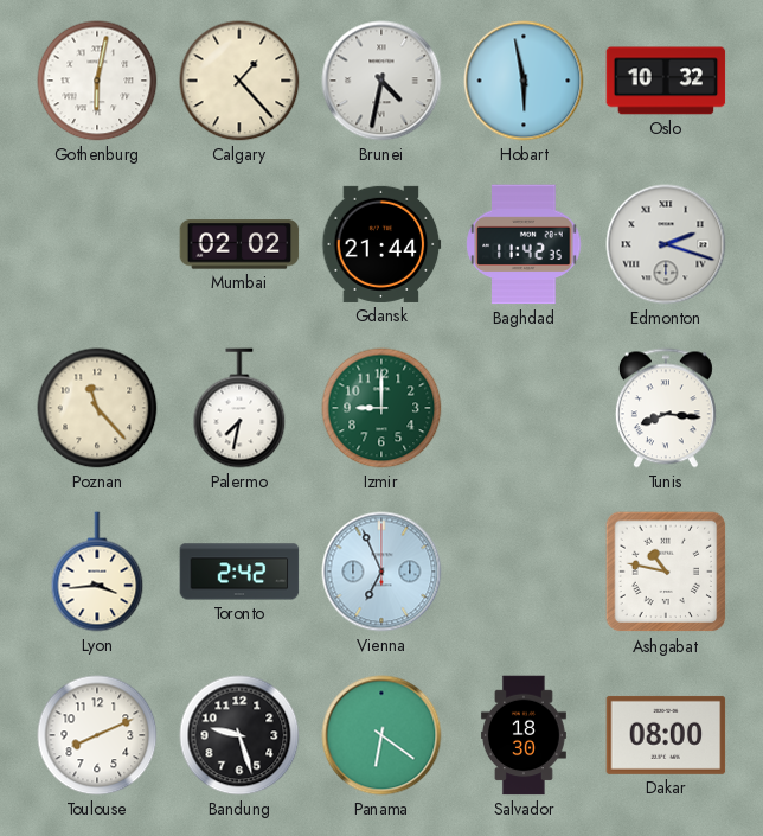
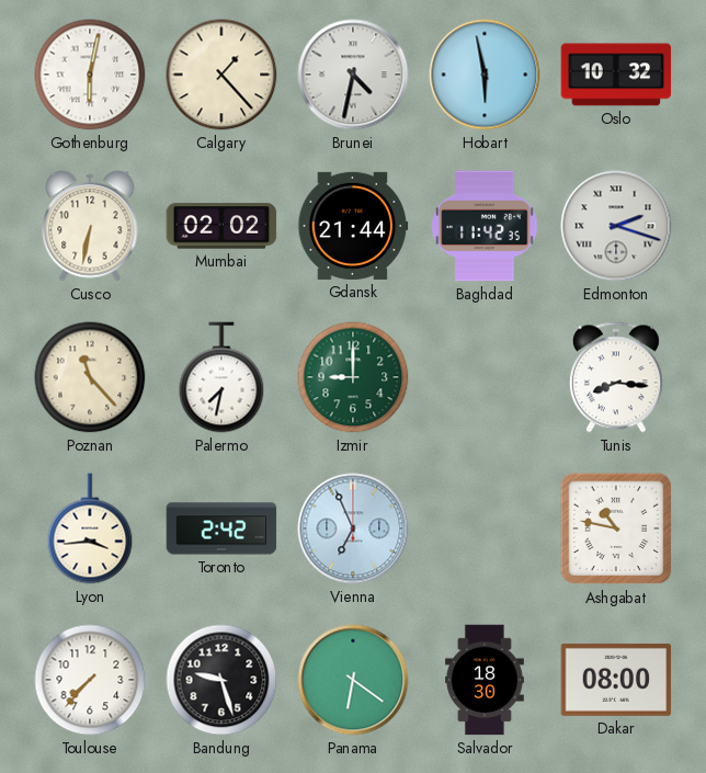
Cusco: none -> 6:32 (90, 226)
Toulouse: 8:11 -> 7:37 (90, 680)
